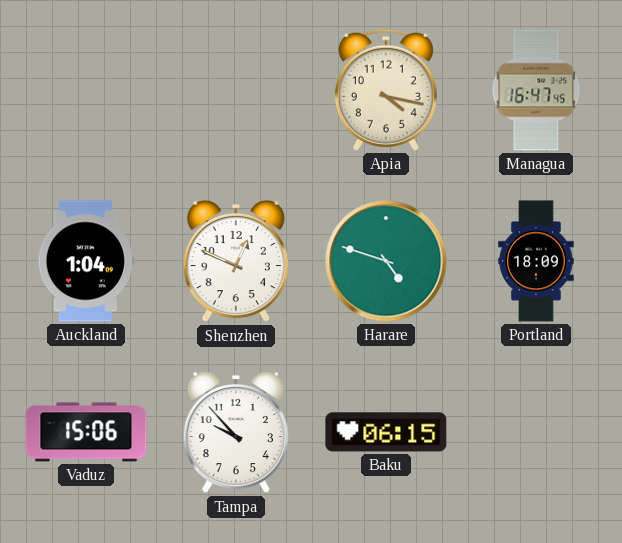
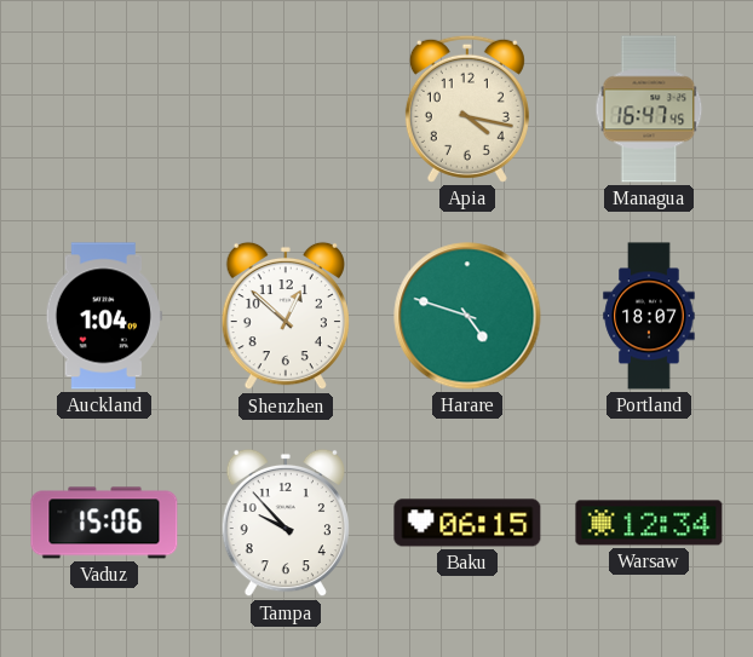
Shenzhen: 12:49 -> 12:52 (286, 316)
Portland: 18:09 -> 18:07 (649, 316)
Warsaw: none -> 12:34 (649, 523)
